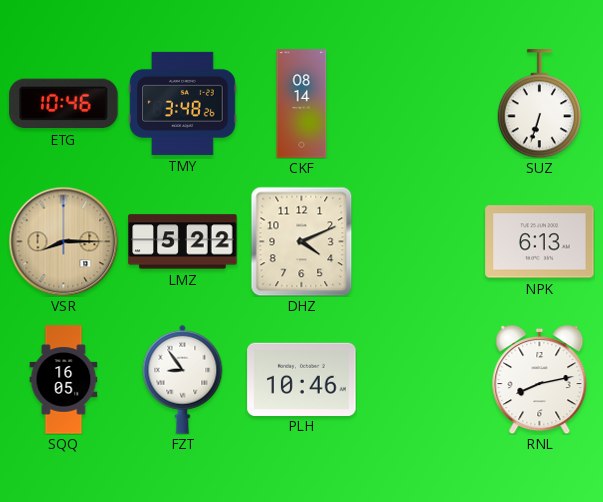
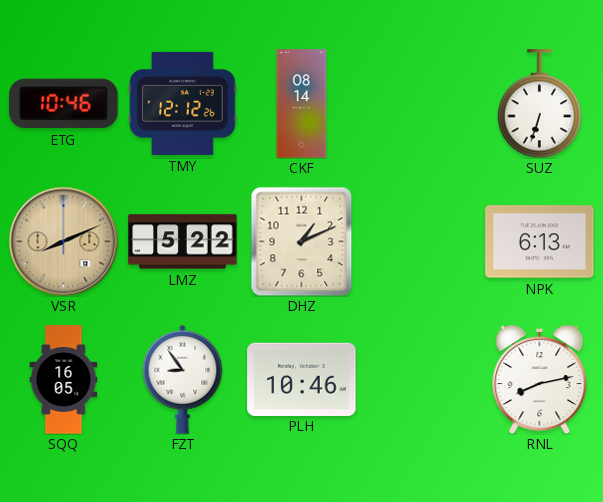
TMY: 3:48 -> 12:12 (183, 103)
VSR: 8:15 -> 8:11 (63, 241)
DHZ: 4:11 -> 1:11 (302, 241)
